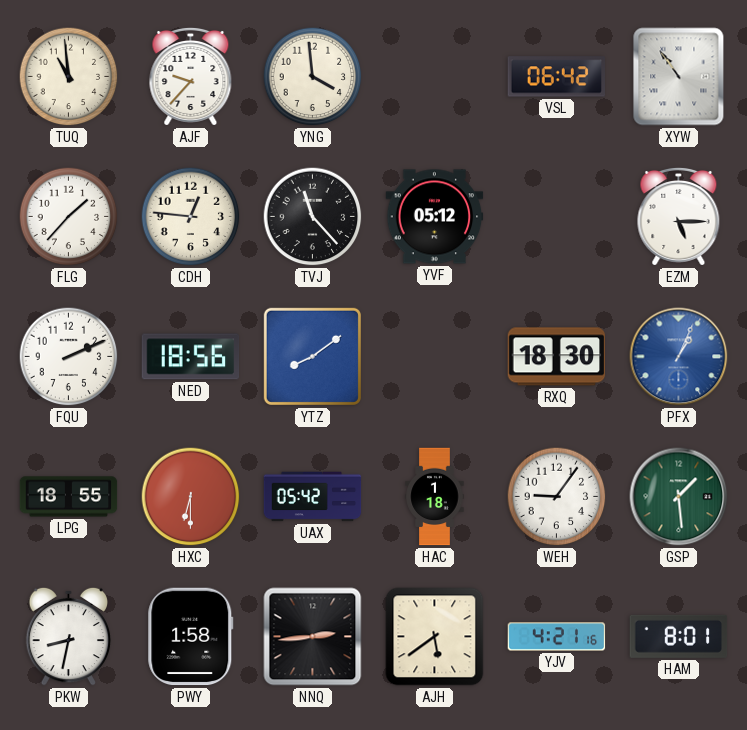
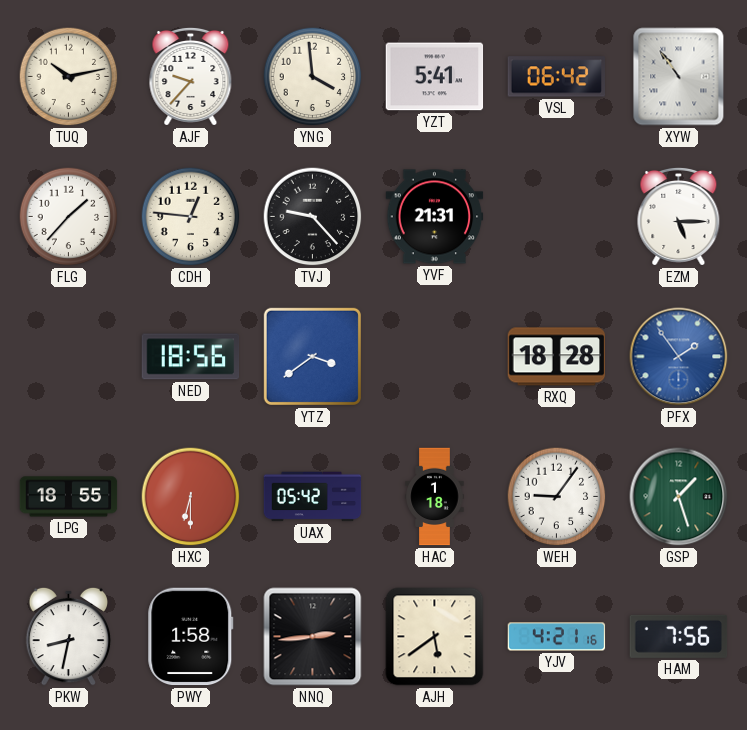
TUQ: 10:59 -> 10:13 (69, 77)
YZT: none -> 5:41 (435, 77)
TVJ: 11:23 -> 9:23 (313, 217)
YVF: 05:12 -> 21:31 (435, 217)
FQU: 2:11 -> none (69, 357)
YTZ: 8:09 -> 3:39 (312, 356)
RXQ: 18:30 -> 18:28 (557, 357)
PFX: 1:04 -> 1:54 (679, 357)
GSP: 1:29 -> 1:27 (679, 497)
HAM: 8:01 -> 7:56 (679, 636)
